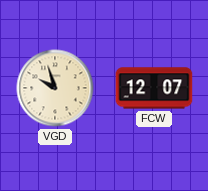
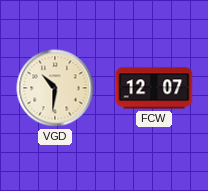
VGD: 9:57 -> 10:31 (55, 88)
